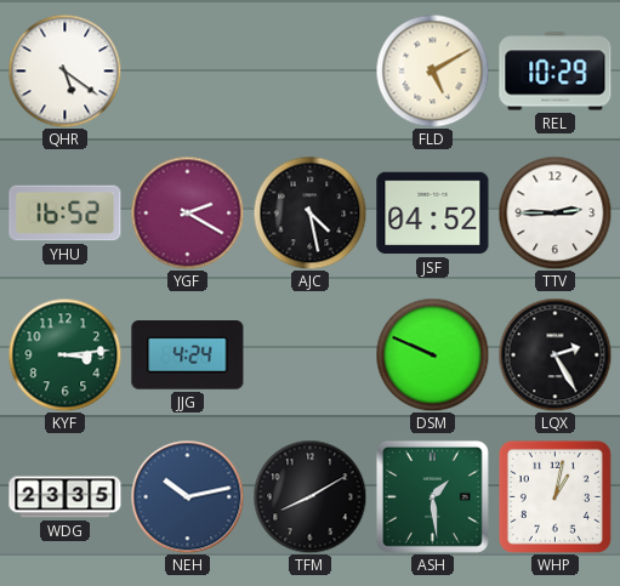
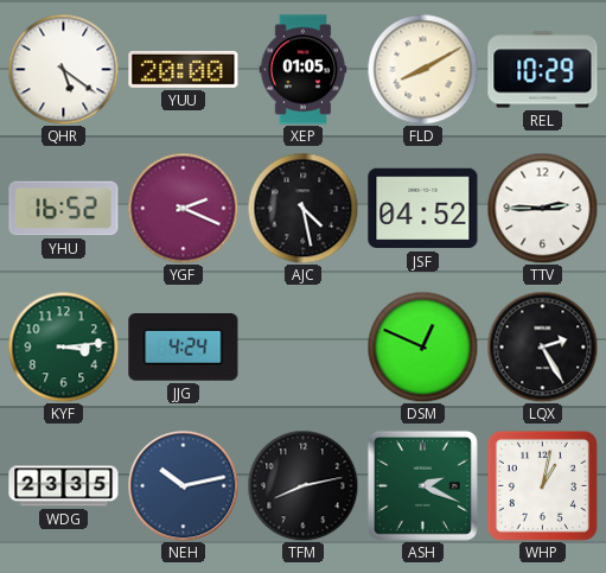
YUU: none -> 20:00 (184, 69)
XEP: none -> 01:05 (304, 70)
FLD: 5:10 -> 8:10 (422, 69)
YGF: 2:20 -> 2:19 (183, 208)
DSM: 9:49 -> 12:49 (422, 346)
TFM: 8:10 -> 8:13 (302, 485)
ASH: 1:29 -> 2:19 (422, 485)
